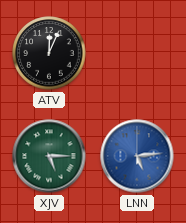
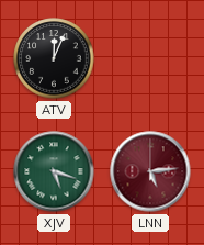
XJV: 5:15 -> 5:18 (54, 171)
LNN dial: blue -> burgundy (150, 171)
